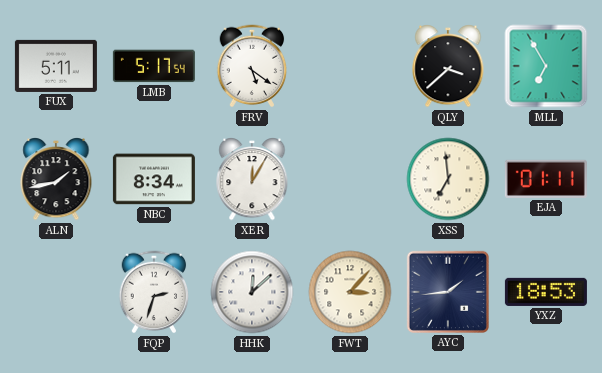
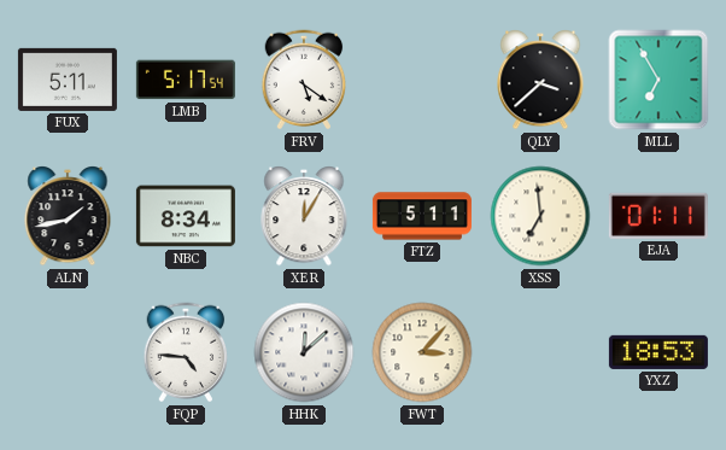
FTZ: none -> 5:11 (422, 216)
FQP: 2:33 -> 4:46 (186, 352)
AYC: 1:44 -> none (448, 292)
